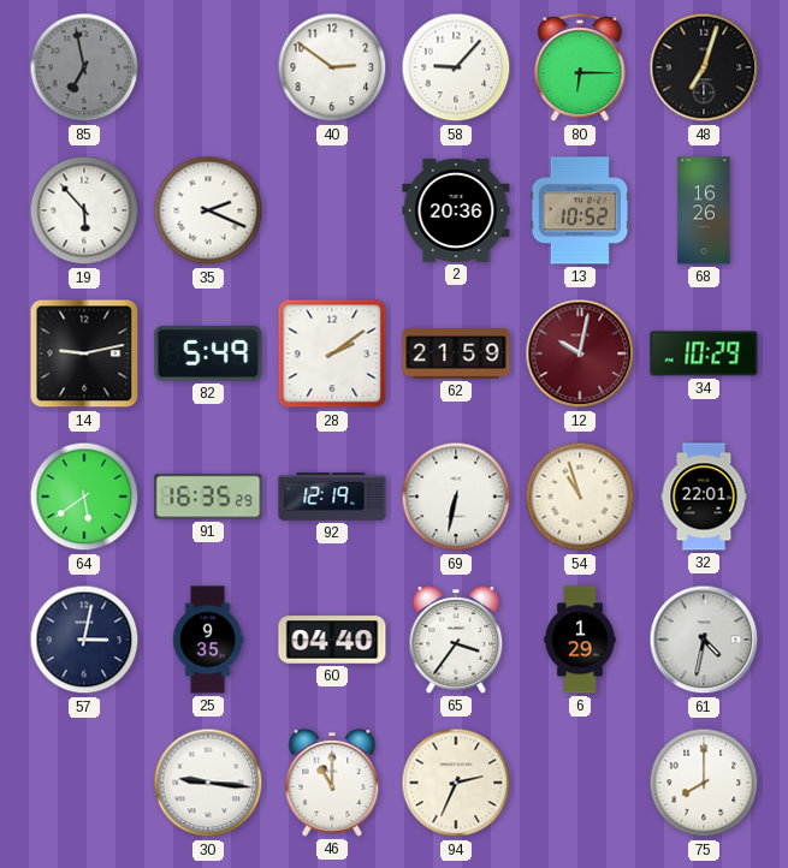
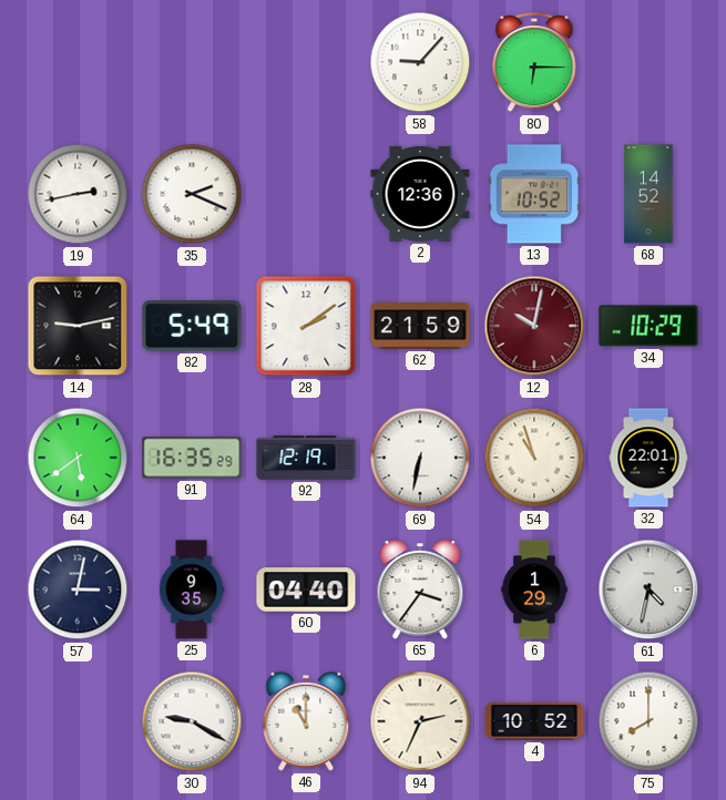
85: 6:58 -> none (84, 67)
40: 2:51 -> none (332, 67)
48: 7:03 -> none (704, 67)
19: 5:53 -> 2:43 (78, 194)
2: 20:36 -> 12:36 (420, 194)
68: 16:26 -> 14:52 (648, 194)
30: 9:16 -> 9:20 (192, 721)
4: none -> 10:52 (534, 721)
